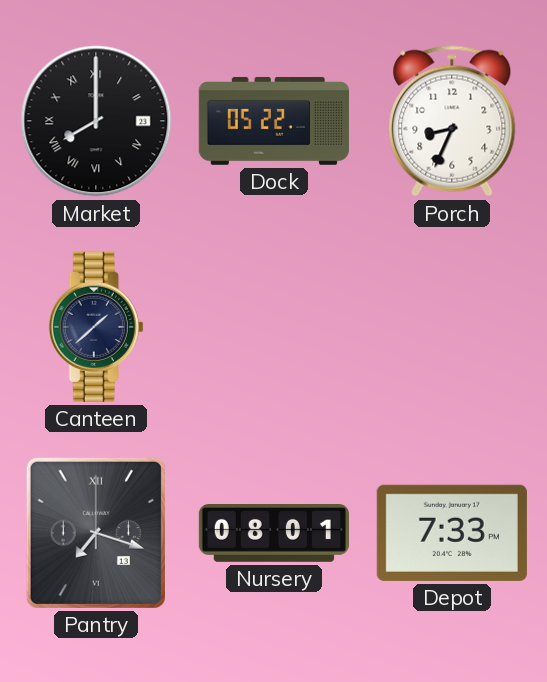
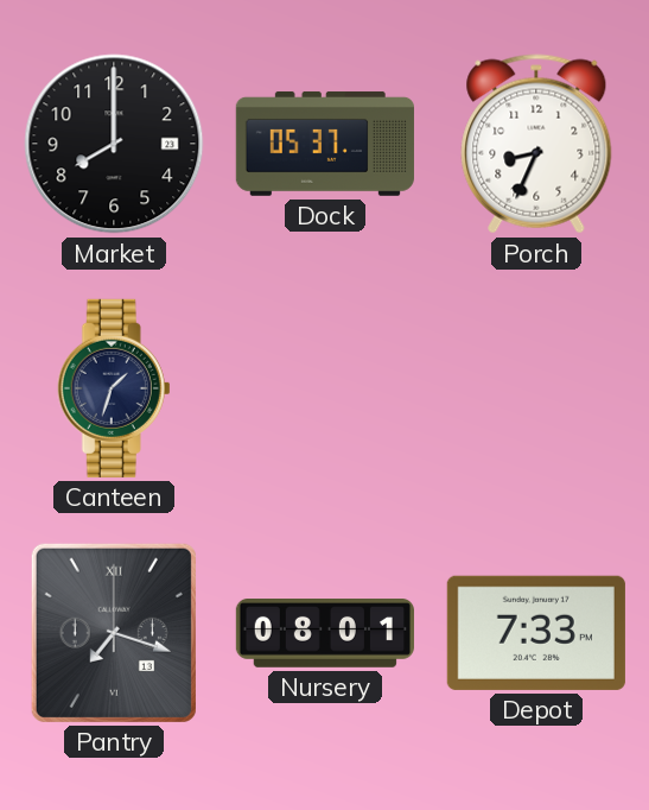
Market numerals: Roman -> Arabic (114, 144)
Dock: 05:22 -> 05:37 (325, 144)
Canteen: 1:38 -> 1:33 (114, 388)
